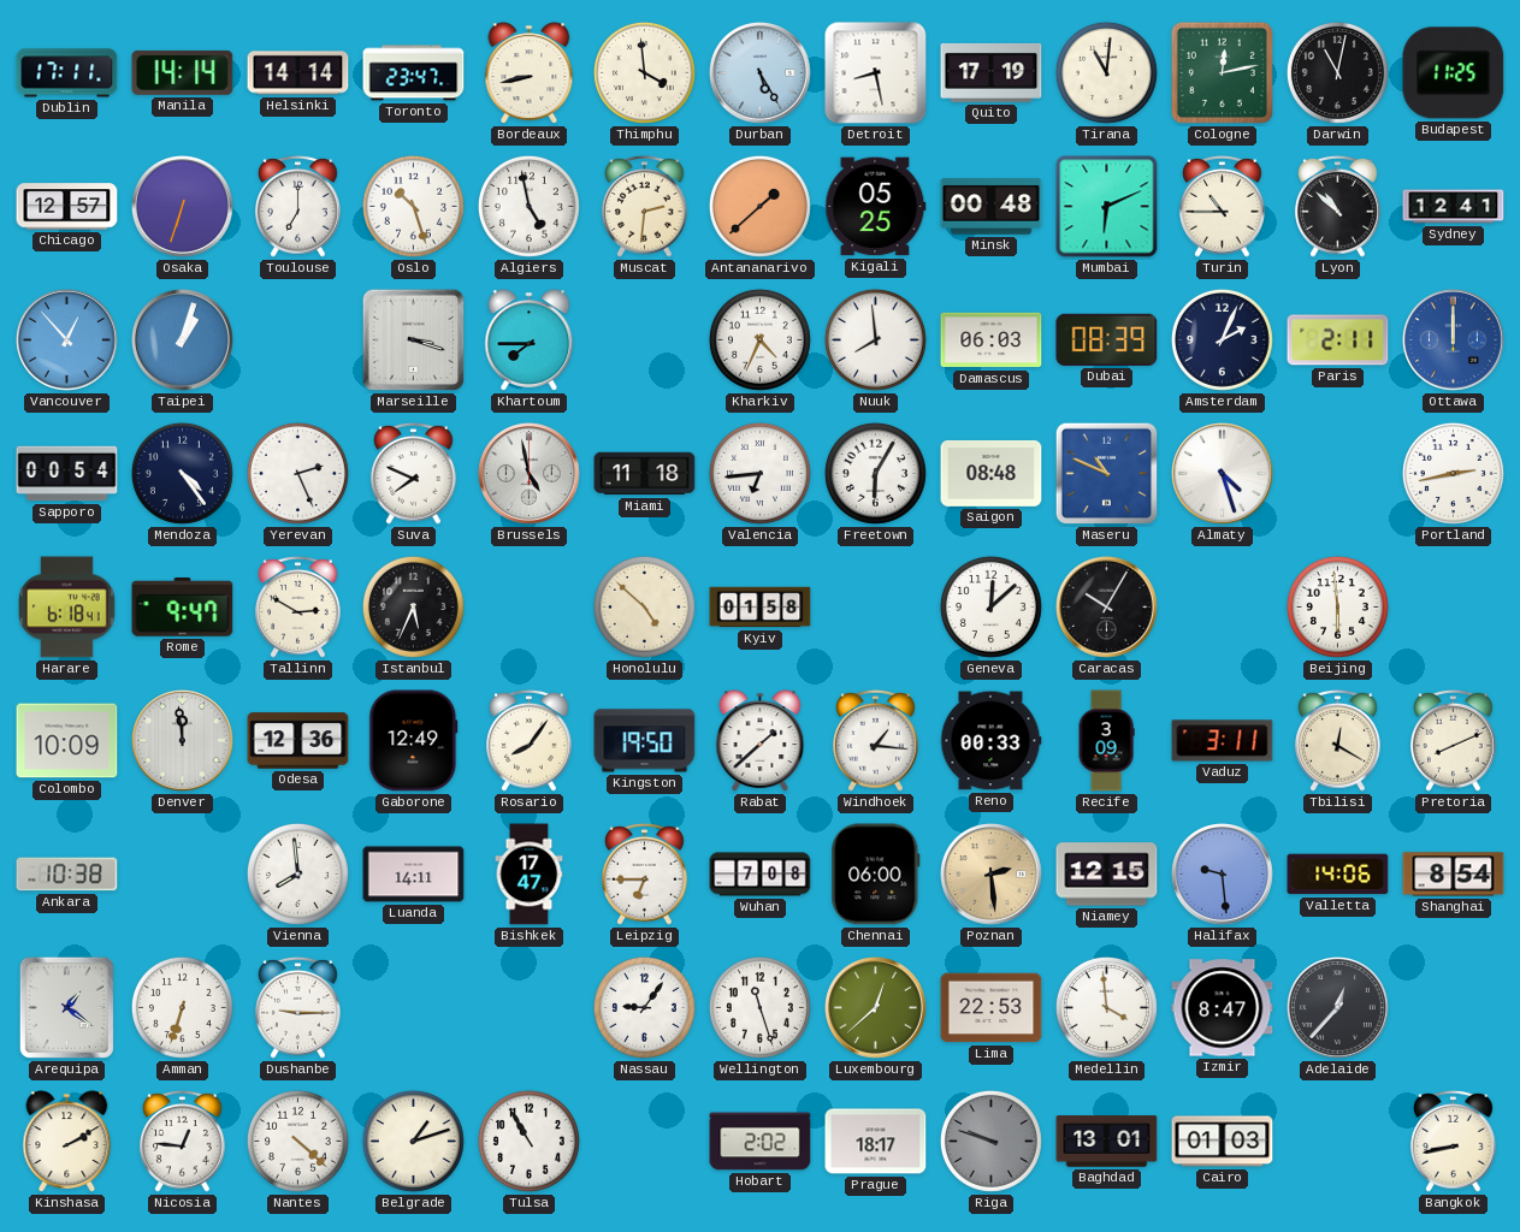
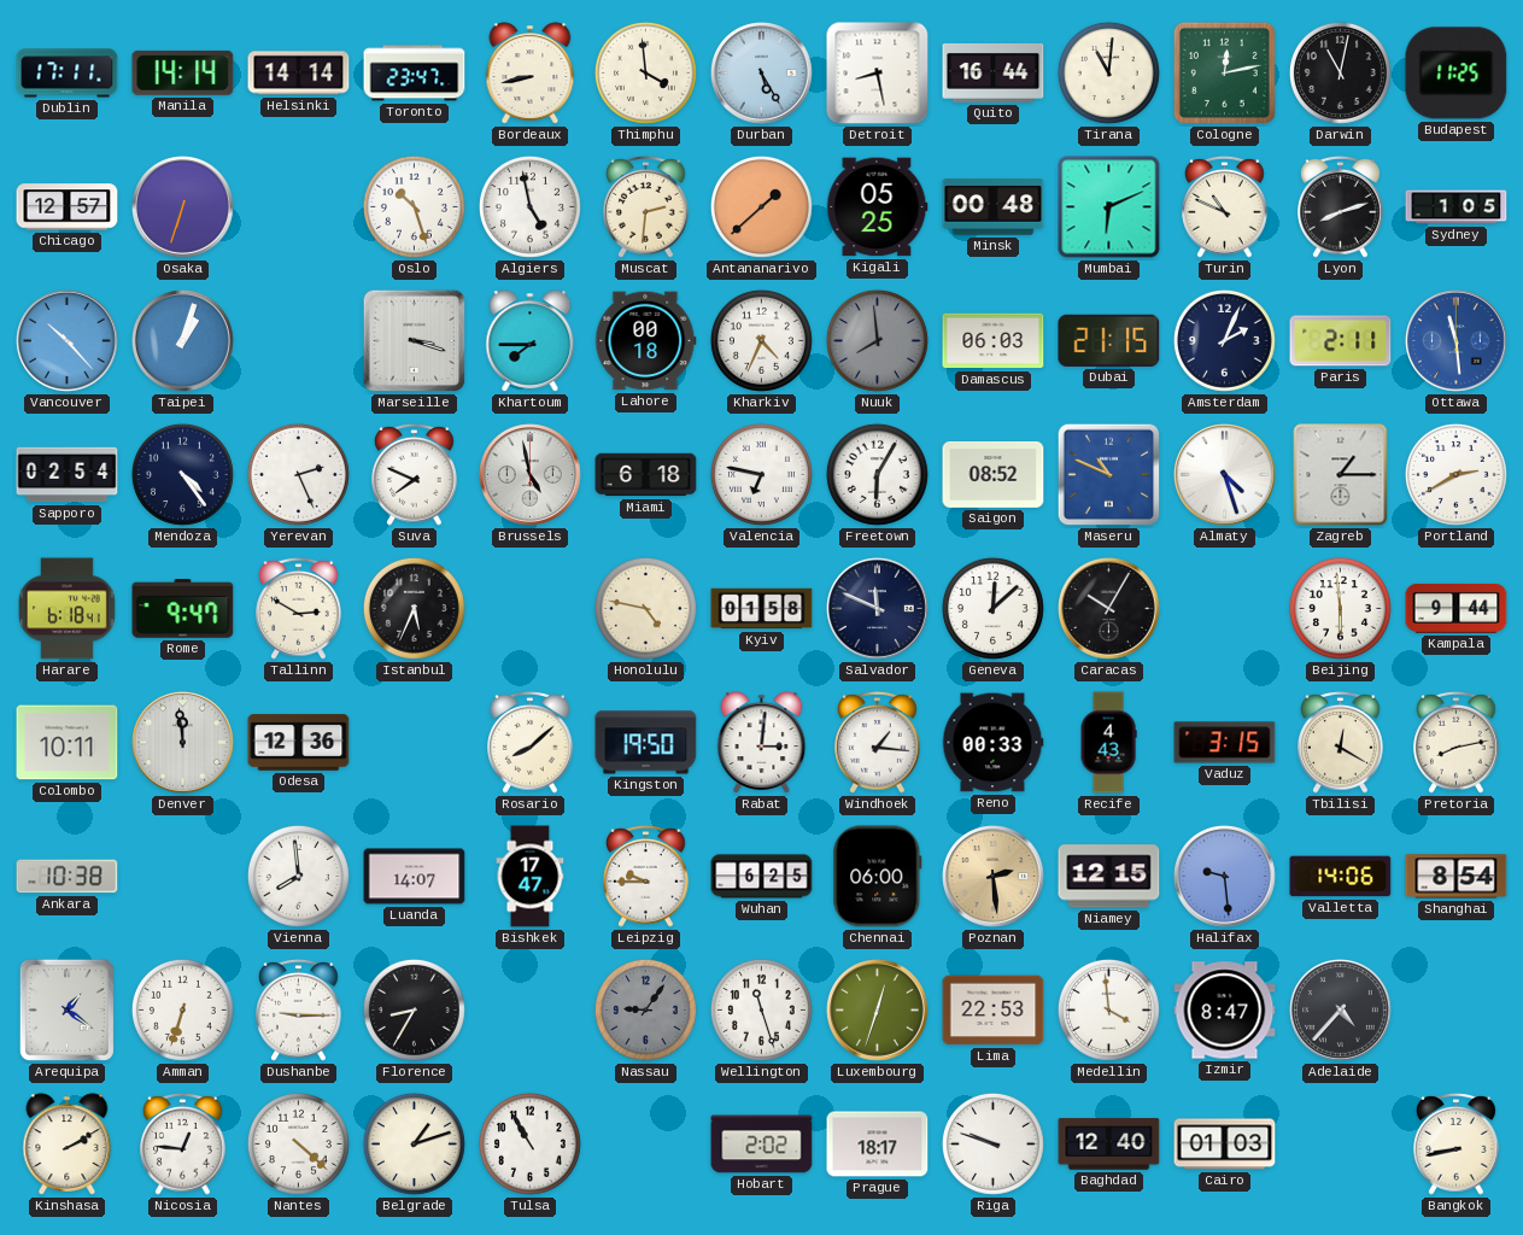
Quito: 17:19 -> 16:44 (994, 72)
Toulouse: 7:00 -> none (298, 206)
Turin: 10:45 -> 10:49 (1225, 206)
Lyon: 10:52 -> 8:12 (1341, 206)
Sydney: 12:41 -> 1:05 (1457, 207)
Vancouver: 12:53 -> 10:23 (68, 341)
Lahore: none -> 00:18 (646, 341)
Nuuk dial: white -> grey (877, 340)
Dubai: 08:39 -> 21:15 (1109, 340)
Ottawa: 12:00 -> 11:29 (1457, 341)
Sapporo: 00:54 -> 02:54 (68, 475)
Miami: 11:18 -> 6:18 (646, 475)
Valencia: 6:44 -> 6:47 (761, 474)
Saigon: 08:48 -> 08:52 (994, 474)
Zagreb: none -> 1:15 (1341, 475)
Portland: 2:43 -> 2:40 (1455, 474)
Honolulu: 4:52 -> 4:47 (645, 608)
Salvador: none -> 11:49 (878, 609)
Kampala: none -> 9:44 (1457, 608)
Colombo: 10:09 -> 10:11 (68, 743)
Gaborone: 12:49 -> none (414, 741)
Rosario: 8:06 -> 8:08 (531, 742)
Rabat: 1:38 -> 3:01 (762, 743)
Recife: 3:09 -> 4:43 (1108, 743)
Vaduz: 3:11 -> 3:15 (1225, 743)
Pretoria: 8:11 -> 8:13 (1457, 742)
Luanda: 14:11 -> 14:07 (415, 877)
Leipzig: 6:45 -> 9:45 (646, 876)
Wuhan: 7:08 -> 6:25 (762, 877)
Florence: none -> 8:35 (414, 1009)
Nassau dial: white -> grey (645, 1009)
Luxembourg: 12:38 -> 12:33 (878, 1011)
Adelaide: 12:37 -> 4:37 (1341, 1011)
Riga dial: grey -> white (992, 1143)
Baghdad: 13:01 -> 12:40 (1109, 1145)
